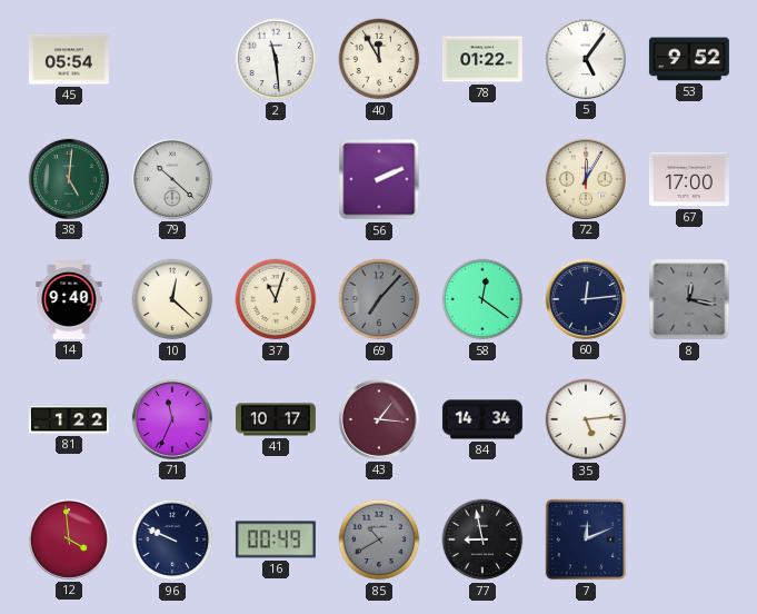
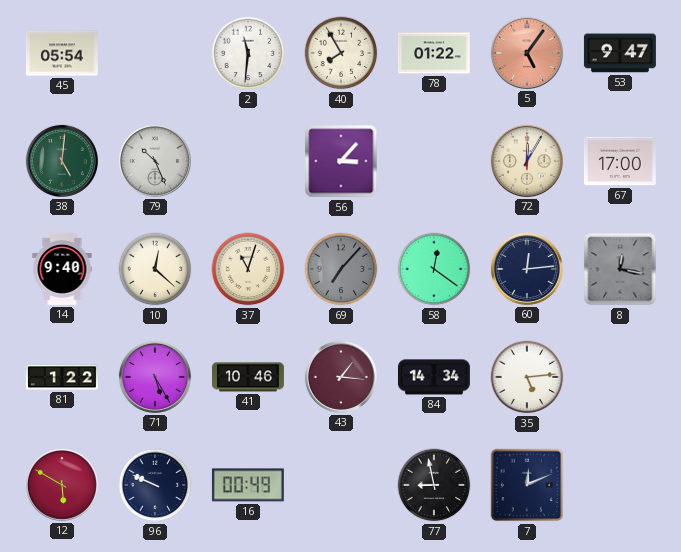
2: 11:29 -> 11:31 (248, 53)
40: 11:55 -> 7:55 (341, 53)
5 dial: white -> salmon (527, 53)
53: 9:52 -> 9:47 (620, 53)
79: 10:22 -> 10:26 (155, 161)
56: 2:11 -> 3:07 (341, 161)
71: 11:34 -> 5:25 (155, 377)
41: 10:17 -> 10:46 (248, 377)
12: 3:59 -> 5:50 (62, 485)
85: 10:40 -> none (379, 539)
